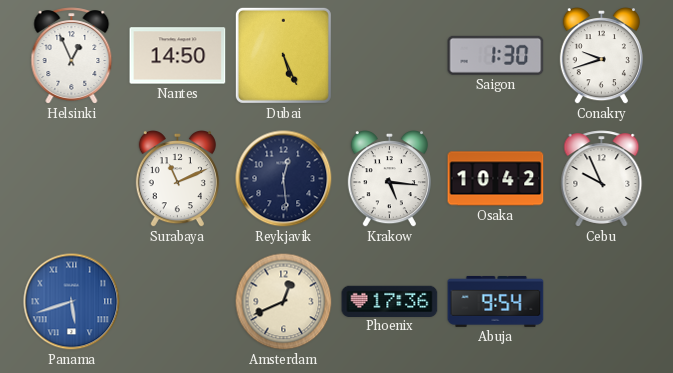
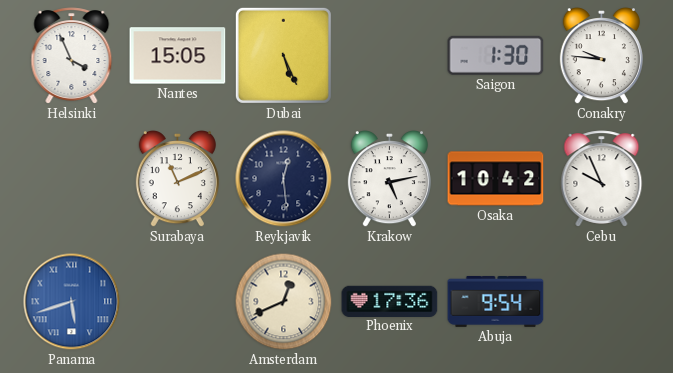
Helsinki: 12:56 -> 3:56 (72, 56)
Nantes: 14:50 -> 15:05 (178, 56)
Conakry: 9:42 -> 9:46 (601, 57)
Krakow: 5:16 -> 5:13 (389, 180)
